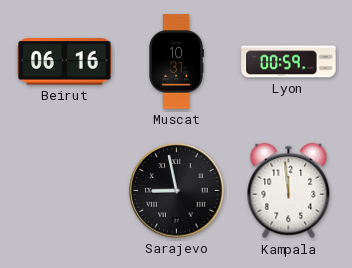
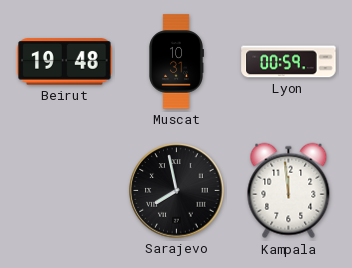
Beirut: 06:16 -> 19:48 (65, 62)
Sarajevo: 8:58 -> 7:58 (177, 191)
